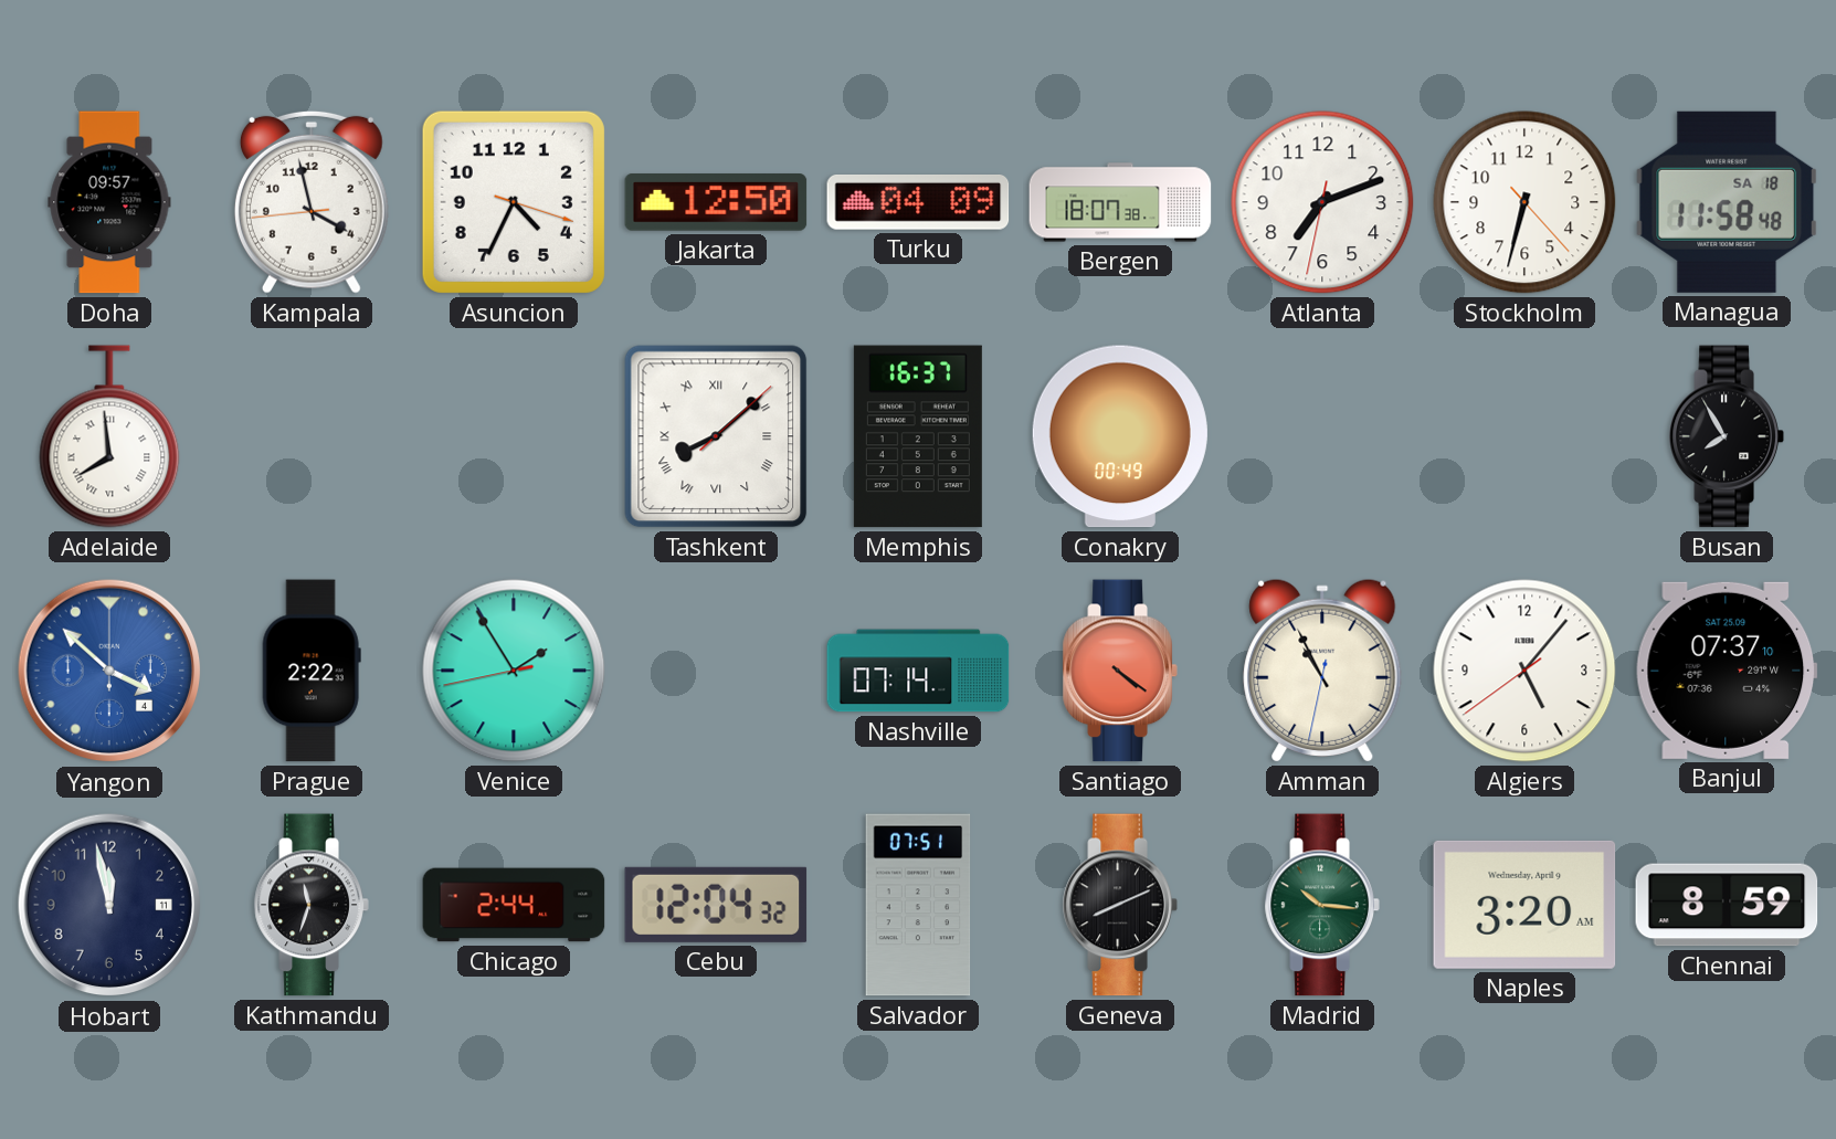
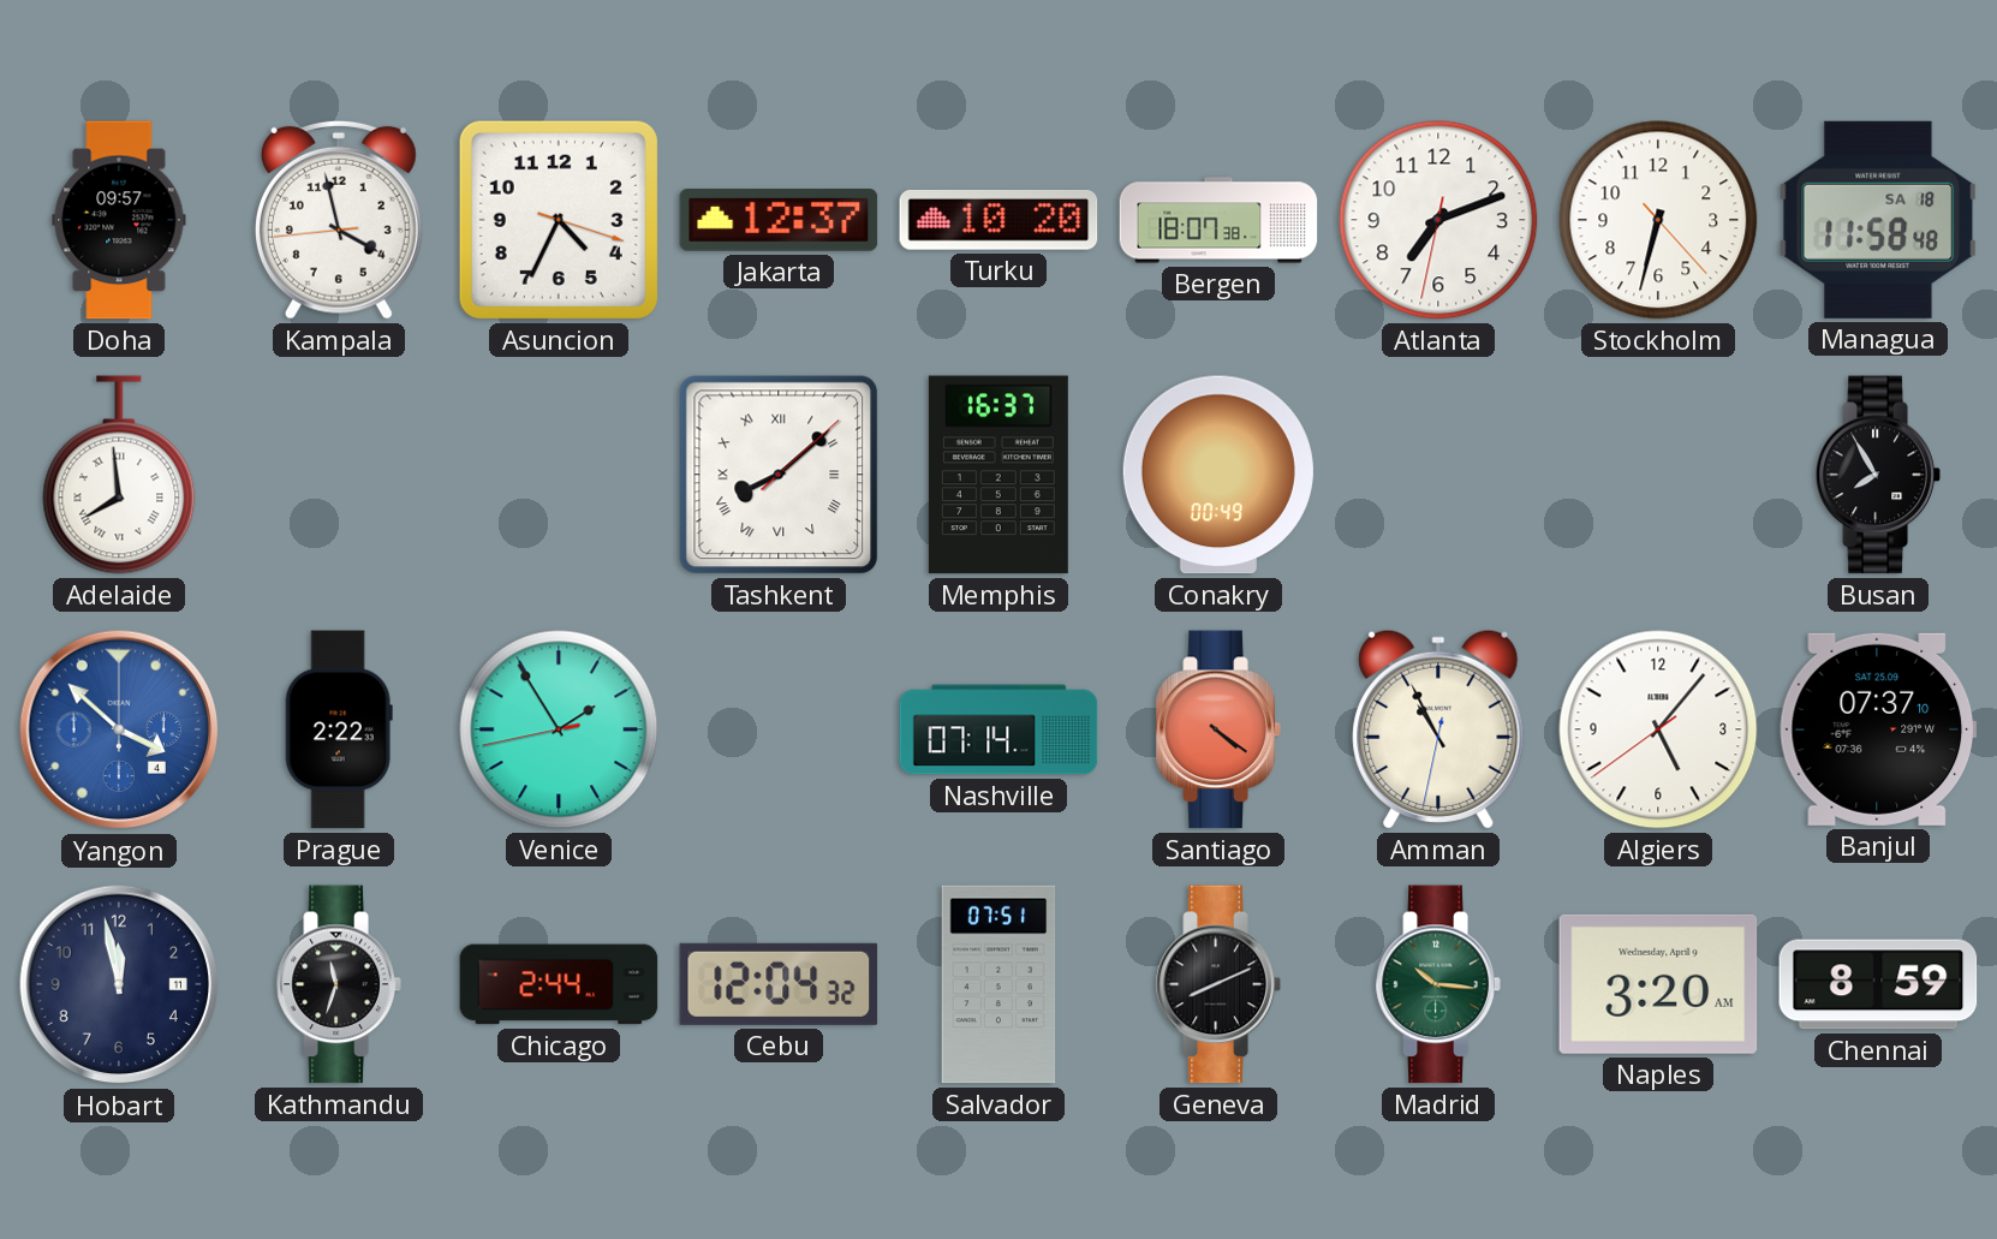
Jakarta: 12:50 -> 12:37 (779, 221)
Turku: 04:09 -> 10:20 (998, 221)
